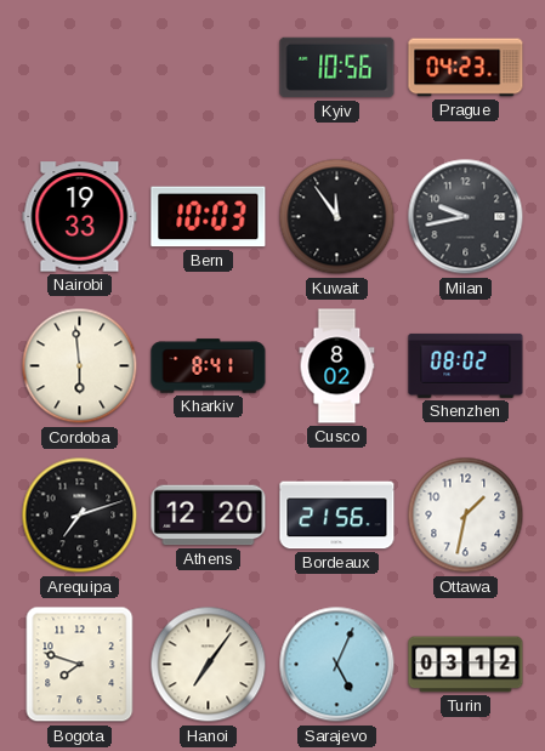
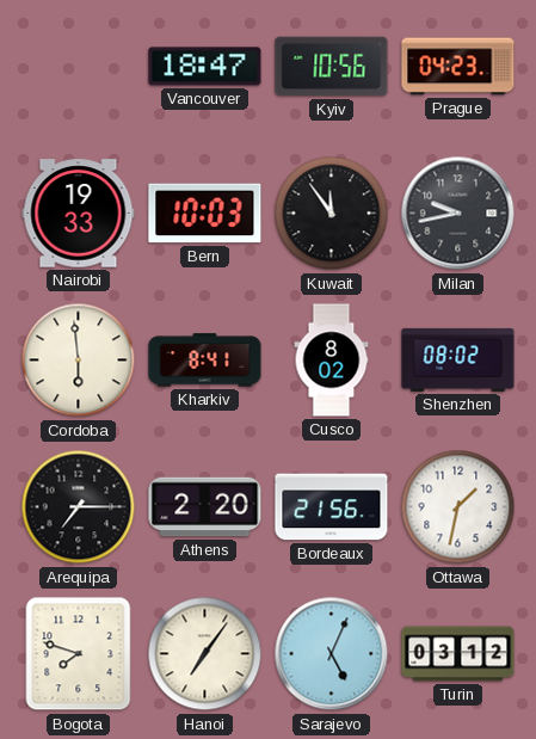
Vancouver: none -> 18:47 (205, 67)
Arequipa: 7:12 -> 7:15 (79, 507)
Athens: 12:20 -> 2:20 (205, 507)
